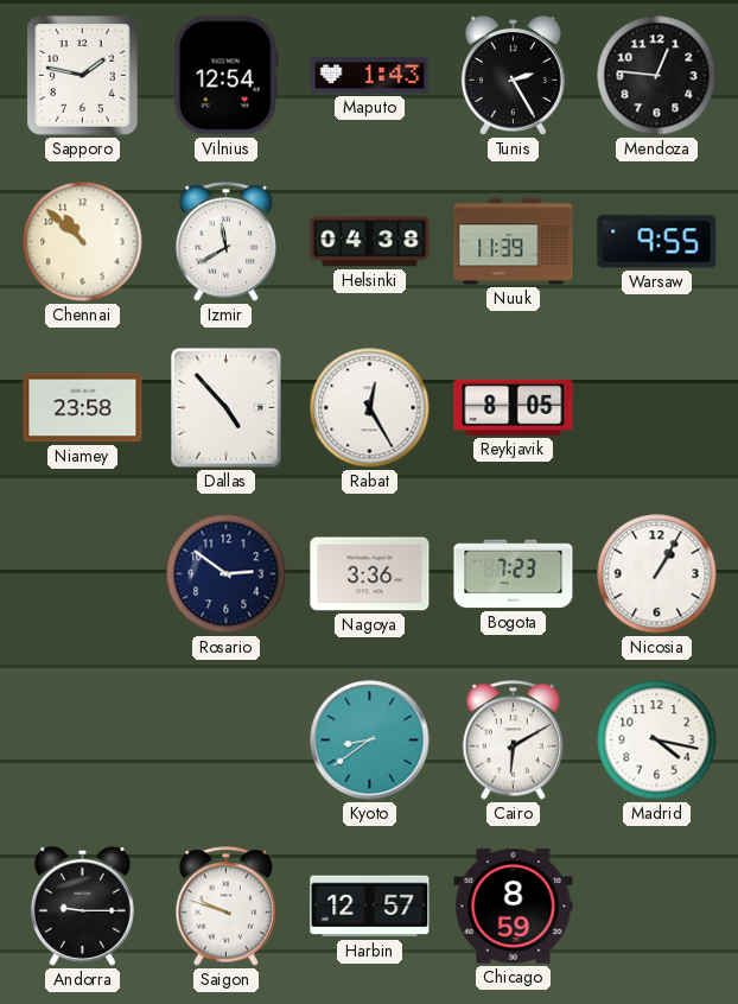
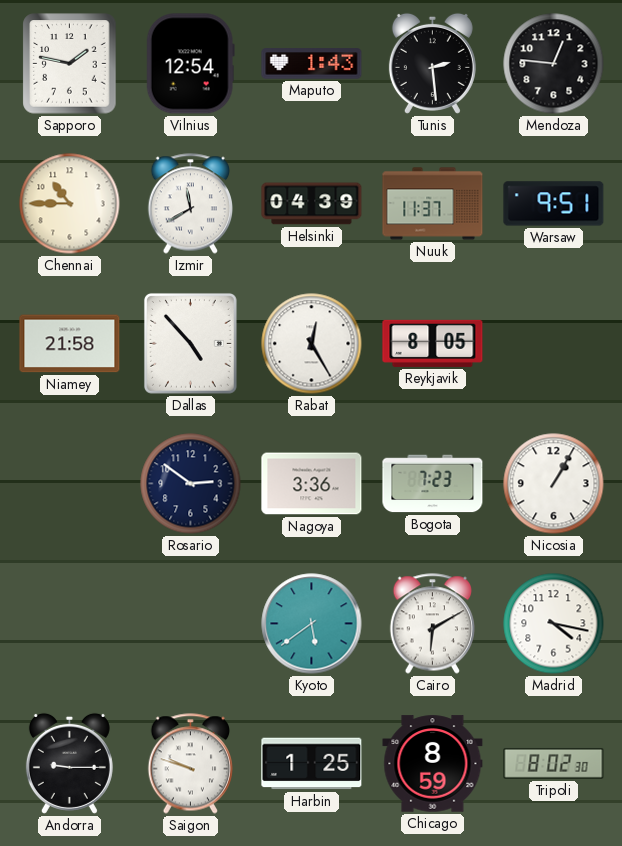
Tunis: 2:25 -> 2:29 (432, 63)
Chennai: 10:52 -> 10:45 (70, 204)
Helsinki: 04:38 -> 04:39 (312, 204)
Nuuk: 11:39 -> 11:37 (433, 204)
Warsaw: 9:55 -> 9:51 (554, 204)
Niamey: 23:58 -> 21:58 (70, 344)
Kyoto: 8:39 -> 5:39 (312, 624)
Harbin: 12:57 -> 1:25 (312, 764)
Tripoli: none -> 8:02 (554, 763)
